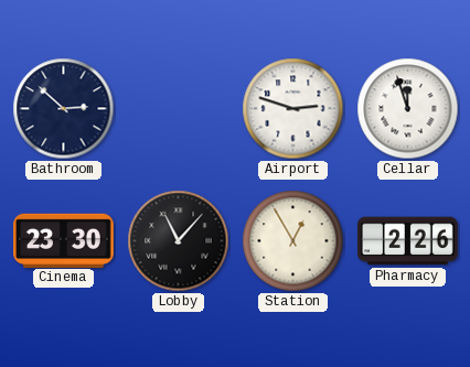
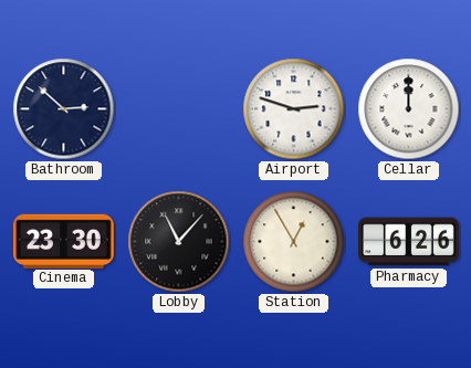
Cellar: 11:57 -> 12:00 (409, 109)
Pharmacy: 2:26 -> 6:26 (409, 242)
